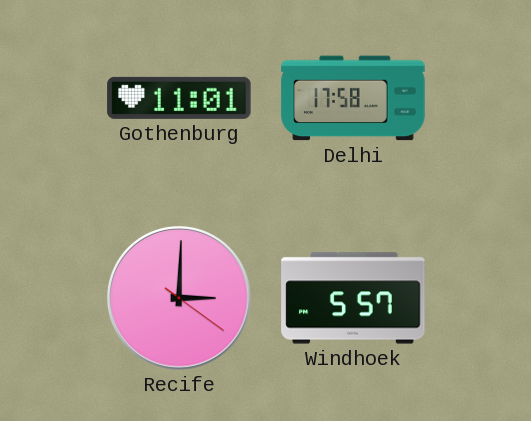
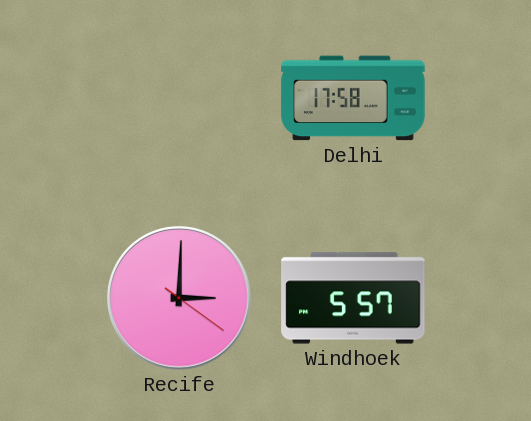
Gothenburg: 11:01 -> none (179, 98)
